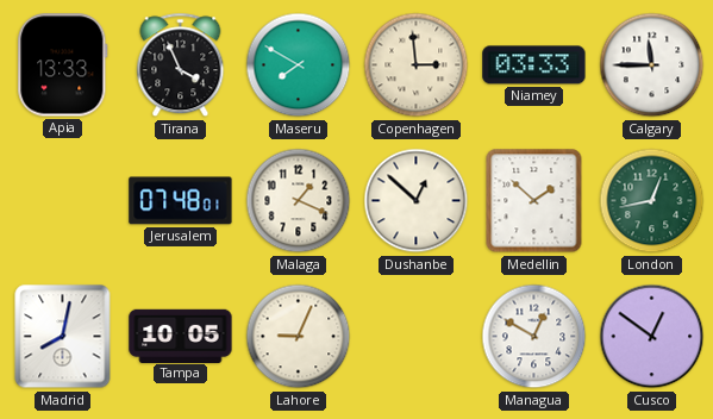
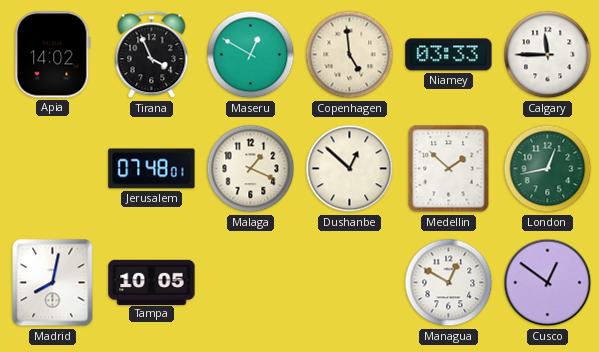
Apia: 13:33 -> 14:02 (53, 55)
Maseru: 7:50 -> 12:50 (251, 55)
Copenhagen: 2:59 -> 4:59 (350, 55)
Lahore: 9:04 -> none (299, 337)
